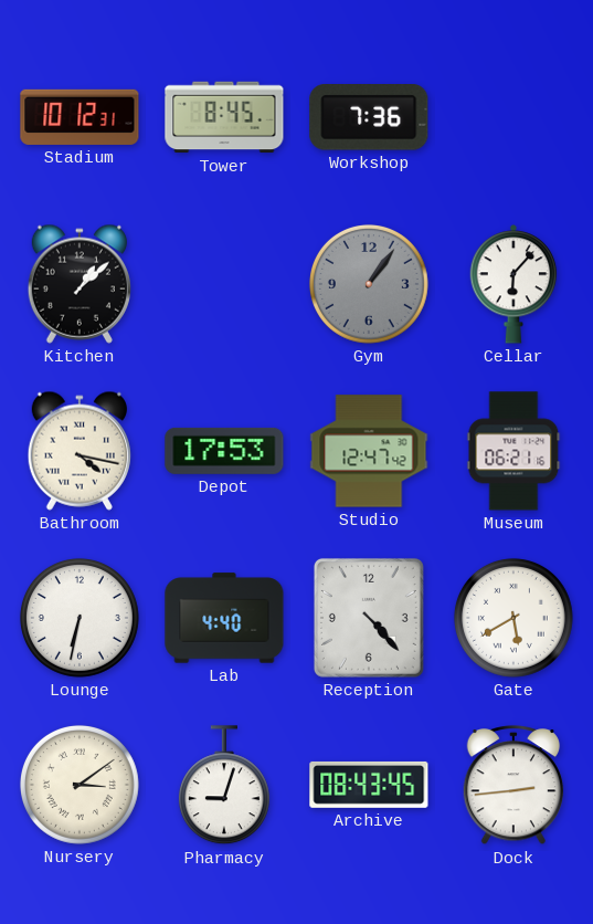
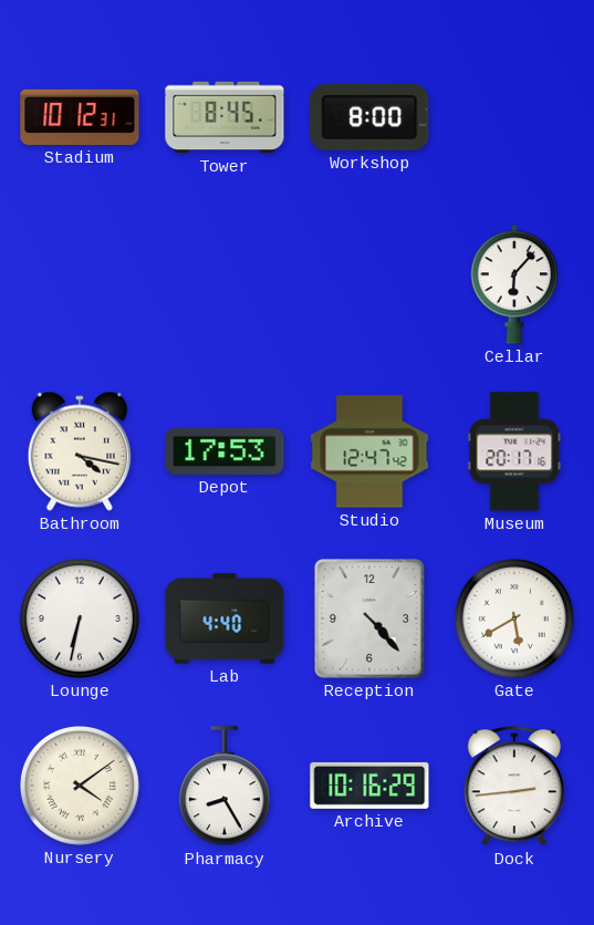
Workshop: 7:36 -> 8:00 (369, 118)
Kitchen: 1:08 -> none (80, 284)
Gym: 1:06 -> none (369, 284)
Museum: 06:21 -> 20:17 (514, 451)
Nursery: 3:09 -> 4:09 (80, 786)
Pharmacy: 9:03 -> 8:25 (225, 787)
Archive: 08:43 -> 10:16 (369, 786)
